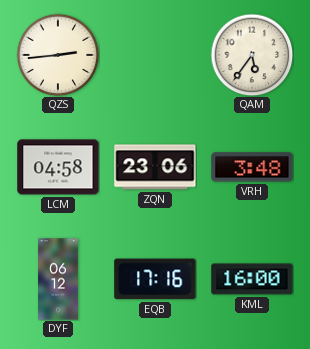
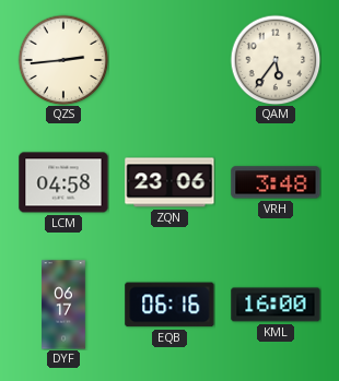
DYF: 06:12 -> 06:17 (63, 305)
EQB: 17:16 -> 06:16 (169, 305)
